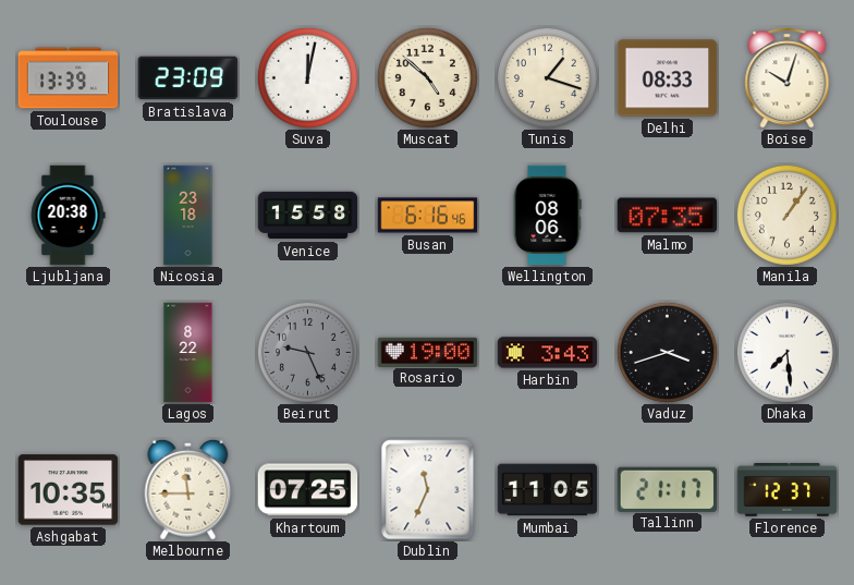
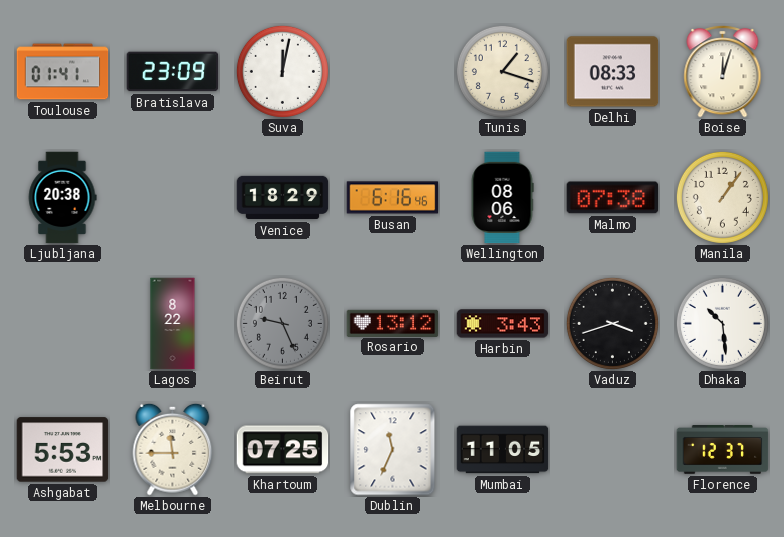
Toulouse: 13:39 -> 01:41 (63, 72)
Muscat: 4:52 -> none (427, 77)
Boise: 10:03 -> 12:03 (723, 72)
Nicosia: 23:18 -> none (188, 216)
Venice: 15:58 -> 18:29 (283, 198)
Malmo: 07:35 -> 07:38 (613, 198)
Rosario: 19:00 -> 13:12 (393, 323)
Dhaka: 7:29 -> 10:29 (722, 323)
Ashgabat: 10:35 -> 5:53 (63, 450)
Tallinn: 21:17 -> none (668, 489)
